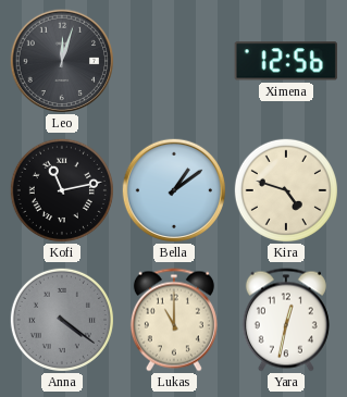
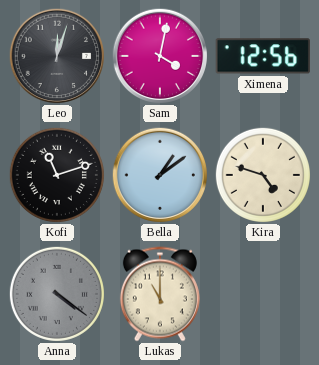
Sam: none -> 4:02 (159, 55)
Kofi: 11:13 -> 11:12 (57, 175)
Yara: 12:32 -> none (286, 320)
